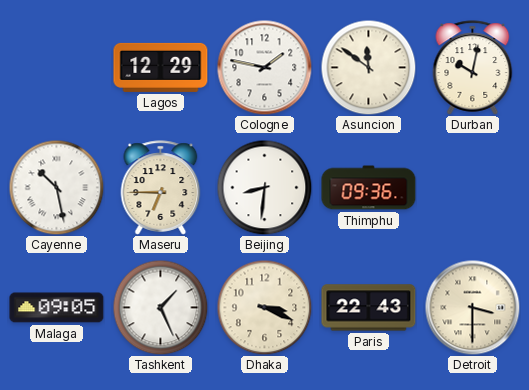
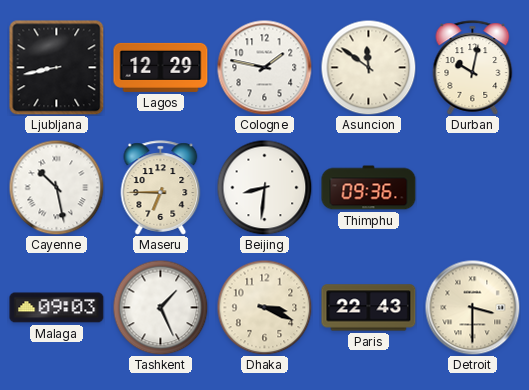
Ljubljana: none -> 8:43 (56, 67)
Malaga: 09:05 -> 09:03 (57, 308)
